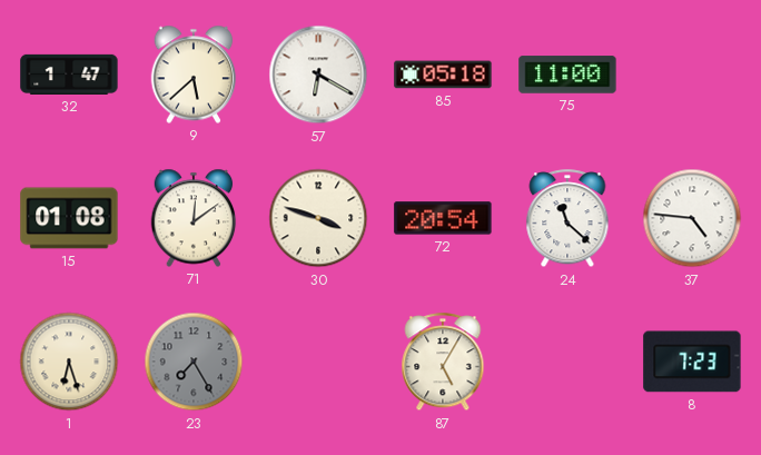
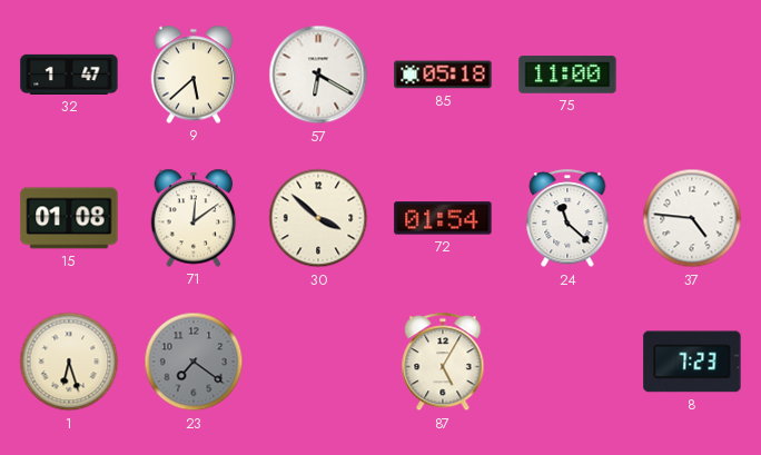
30: 3:48 -> 3:52 (318, 218)
72: 20:54 -> 01:54 (443, 218)
23: 7:25 -> 7:21 (194, 362)
